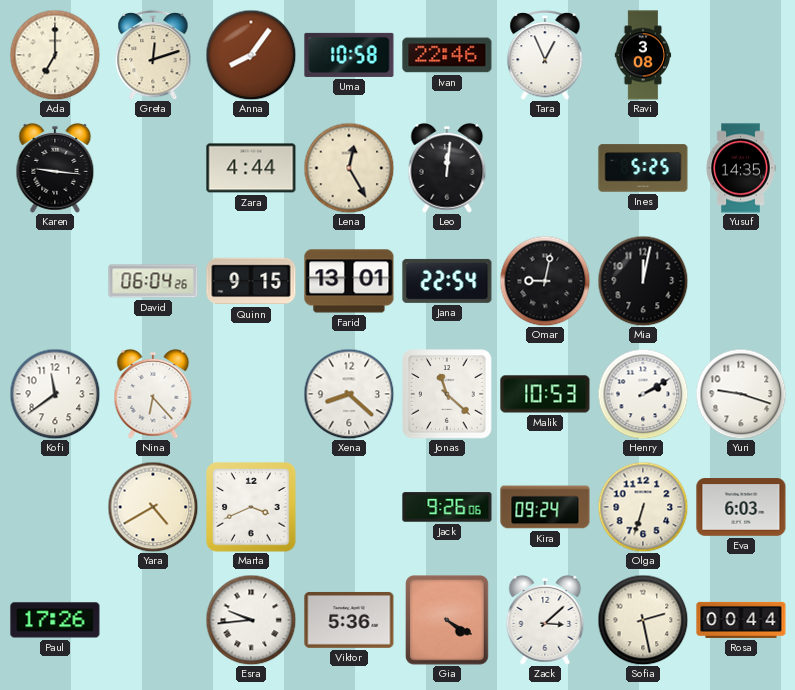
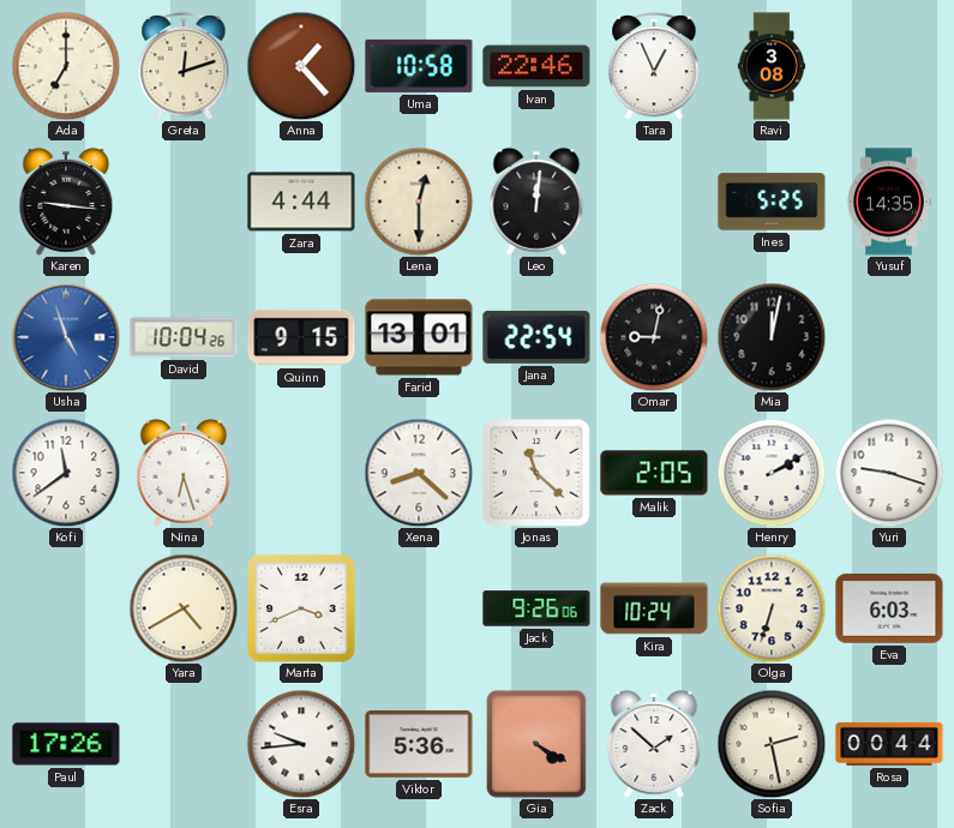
Anna: 8:06 -> 1:23 (301, 66)
Lena: 12:25 -> 12:30 (419, 202)
Usha: none -> 4:57 (66, 337)
David: 06:04 -> 10:04 (184, 337)
Nina: 6:23 -> 6:27 (184, 473)
Malik: 10:53 -> 2:05 (654, 473)
Kira: 09:24 -> 10:24 (654, 608)
Zack: 3:08 -> 1:52 (654, 744)
